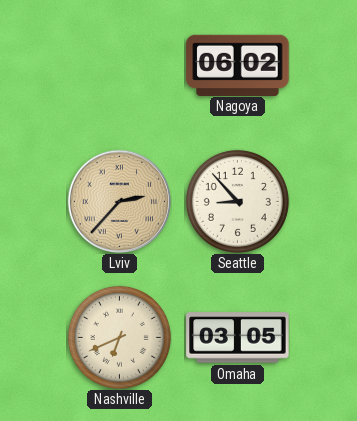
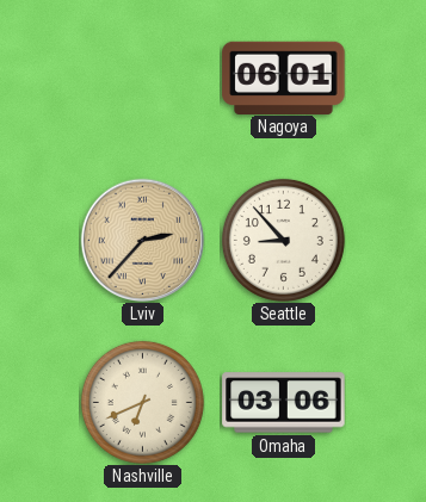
Nagoya: 06:02 -> 06:01 (284, 78)
Omaha: 03:05 -> 03:06 (284, 403)
